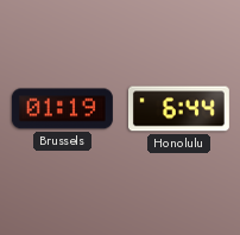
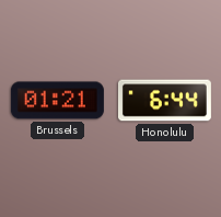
Brussels: 01:19 -> 01:21 (57, 101)
